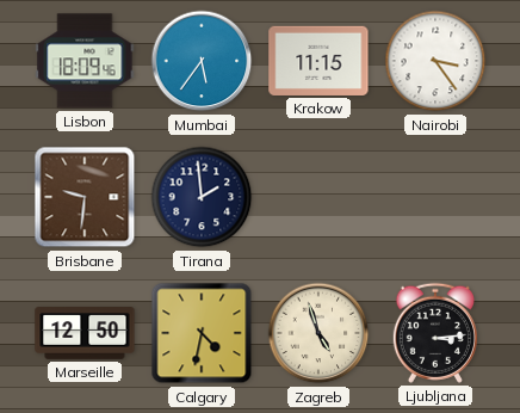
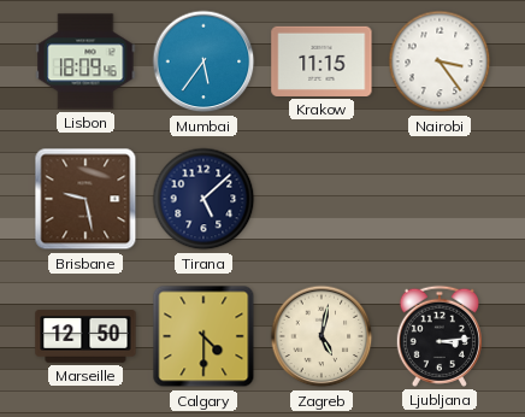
Brisbane: 9:31 -> 9:28 (85, 199)
Tirana: 1:59 -> 5:08 (203, 199)
Calgary: 4:32 -> 4:30 (203, 336)
Zagreb: 4:57 -> 5:02 (322, 336)
